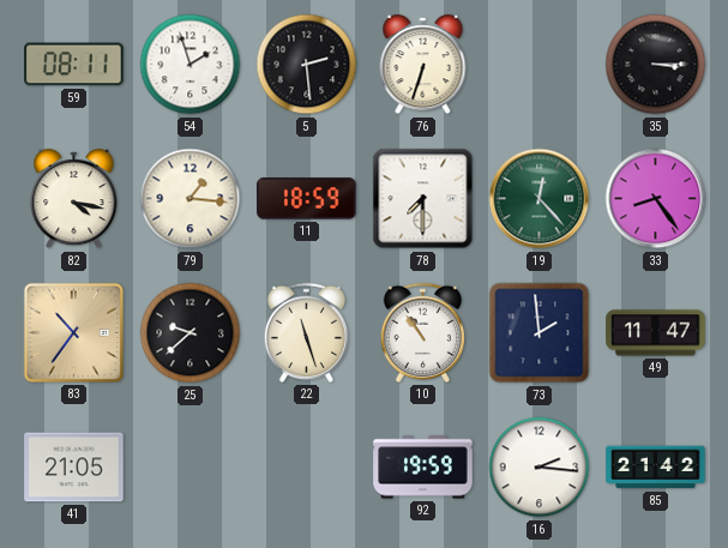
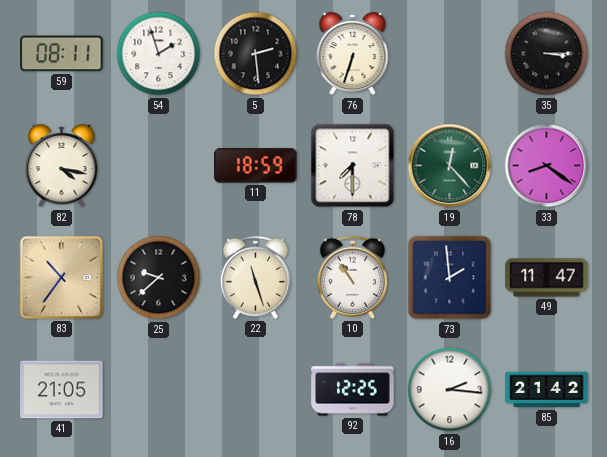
79: 1:16 -> none (191, 199)
33: 8:24 -> 8:21 (547, 166)
92: 19:59 -> 12:25 (353, 390)
